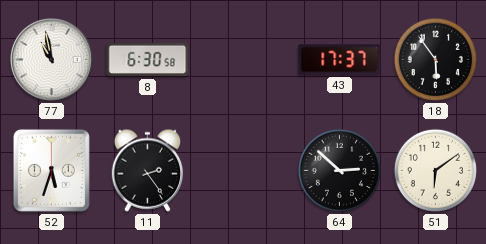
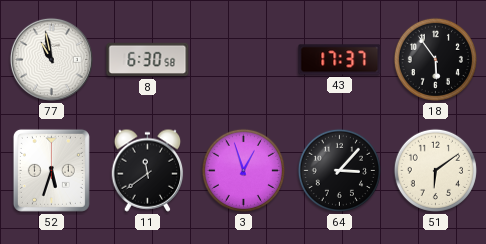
11: 2:24 -> 11:39 (148, 170)
3: none -> 12:57 (243, 170)
64: 2:52 -> 3:07 (339, 170)
